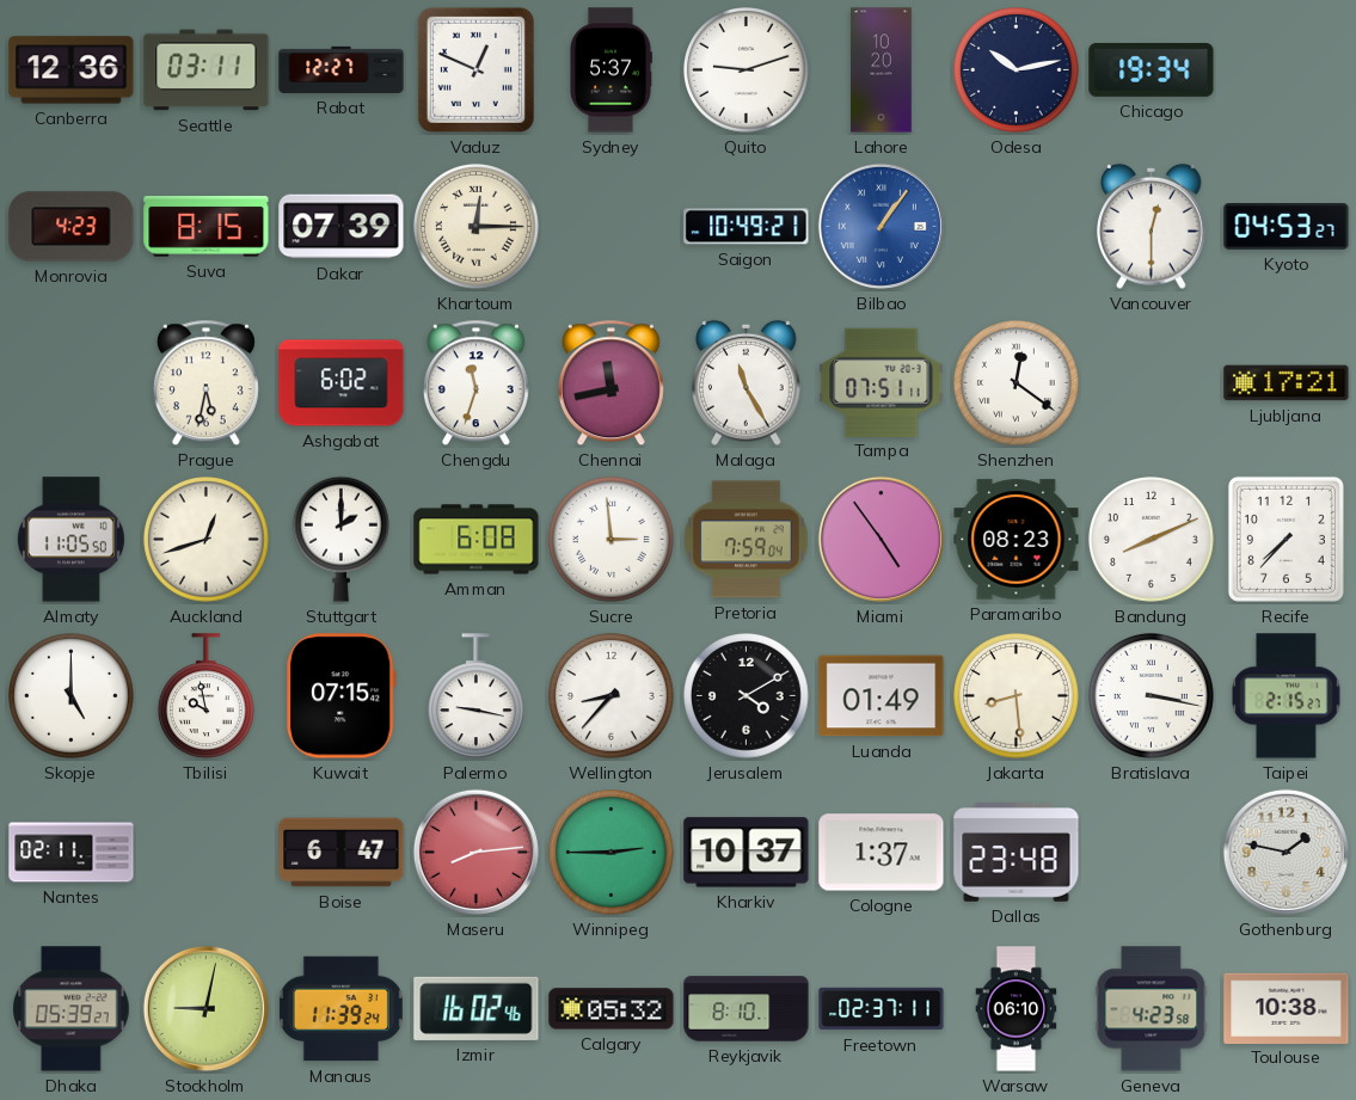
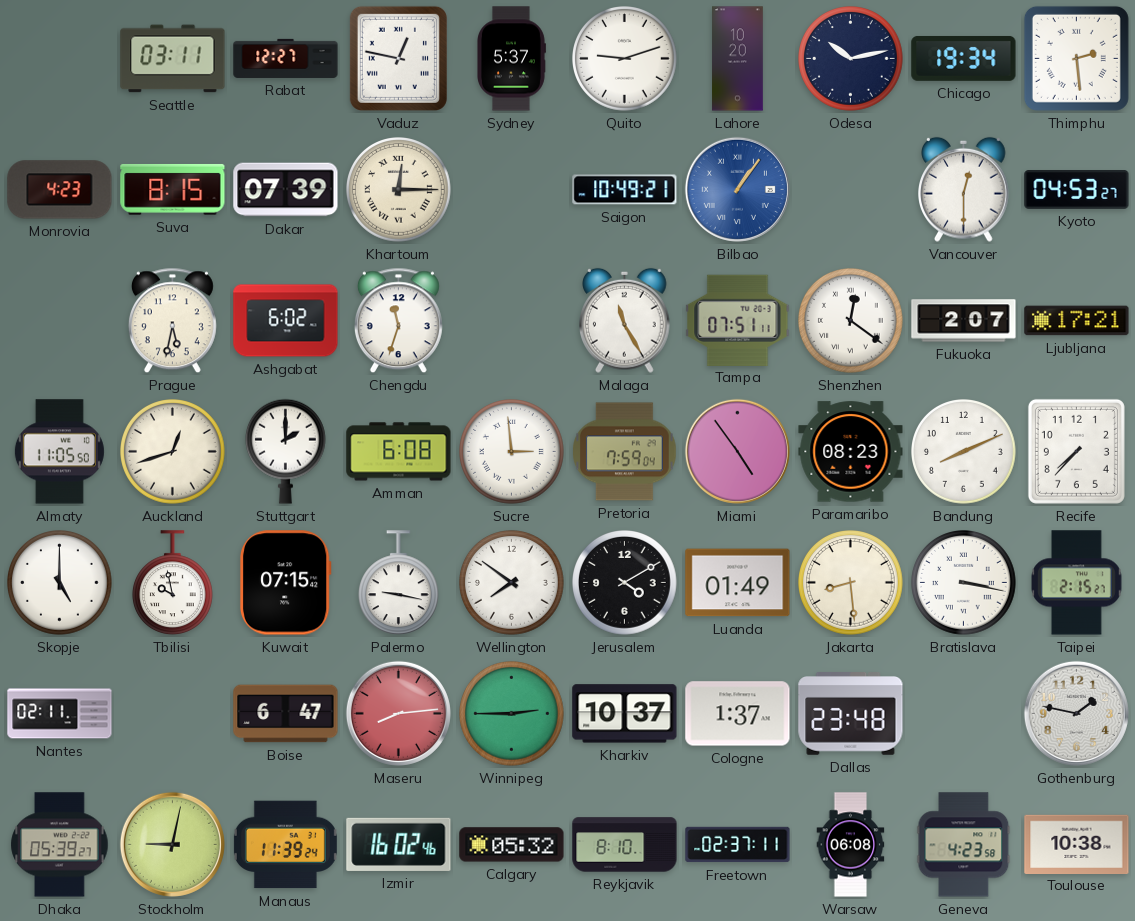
Canberra: 12:36 -> none (72, 70)
Vaduz: 12:49 -> 12:47 (398, 58)
Thimphu: none -> 2:29 (1076, 58)
Chennai: 11:43 -> none (610, 383)
Fukuoka: none -> 2:07 (964, 321)
Wellington: 8:37 -> 7:51 (512, 583)
Warsaw: 06:10 -> 06:08 (851, 845)
